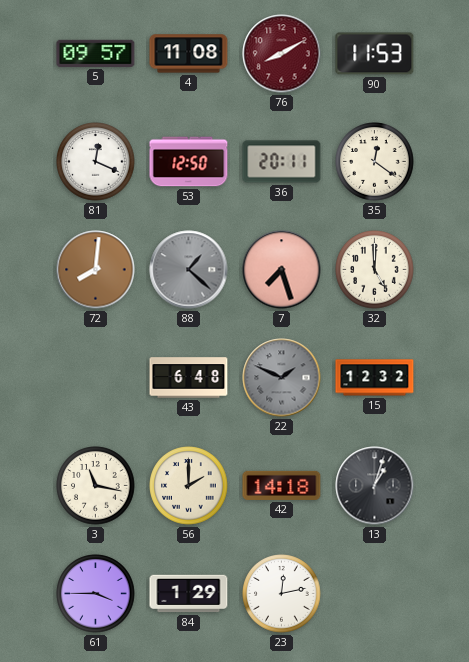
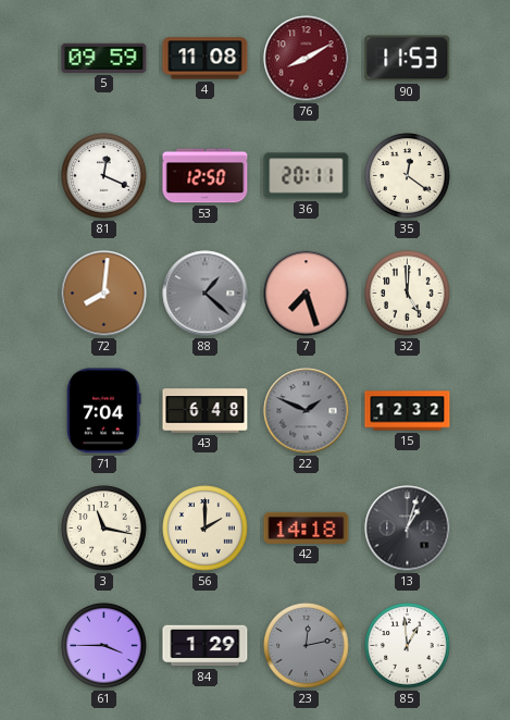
5: 09:57 -> 09:59 (104, 58)
71: none -> 7:04 (104, 411)
23 dial: white -> grey (307, 646)
85: none -> 12:59 (408, 646)
